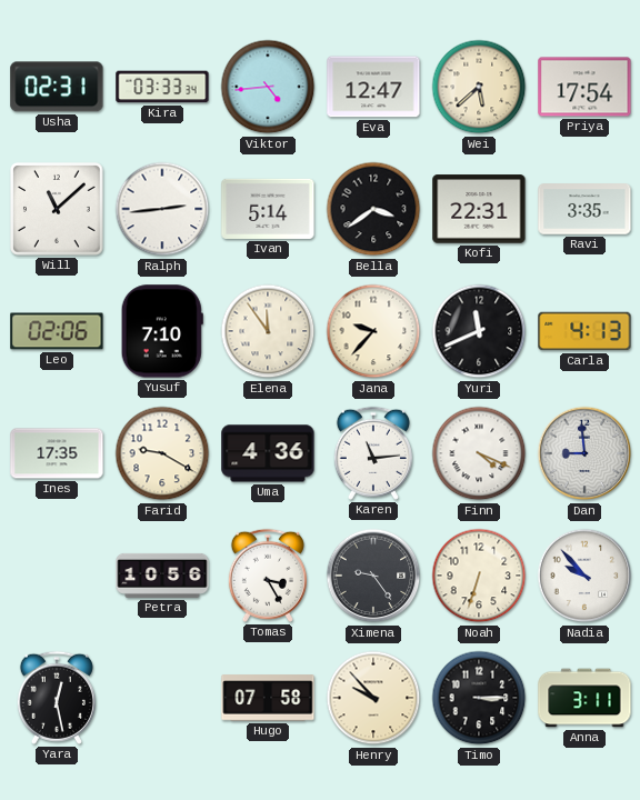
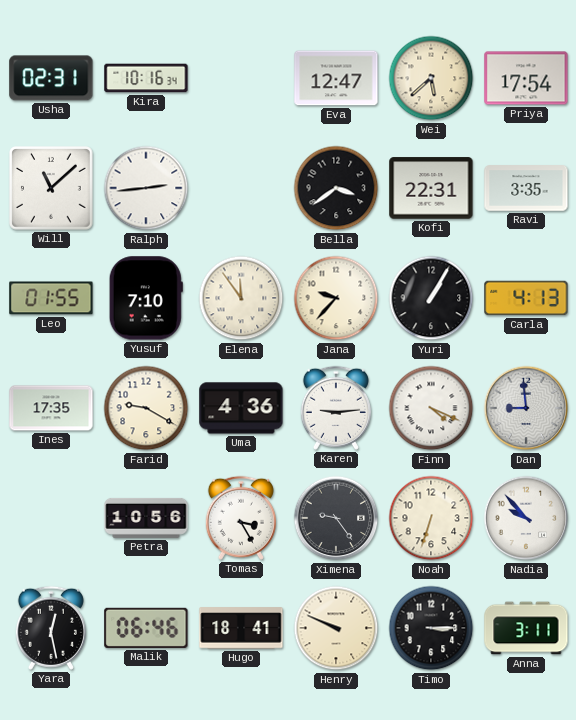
Kira: 03:33 -> 10:16 (146, 78)
Viktor: 4:44 -> none (268, 87)
Ivan: 5:14 -> none (268, 209)
Leo: 02:06 -> 01:55 (51, 298)
Yuri: 11:41 -> 1:05 (431, 298)
Karen: 11:14 -> 9:14 (336, 408)
Malik: none -> 06:46 (146, 628)
Hugo: 07:58 -> 18:41 (241, 628)
Henry: 9:53 -> 9:49 (336, 628)
